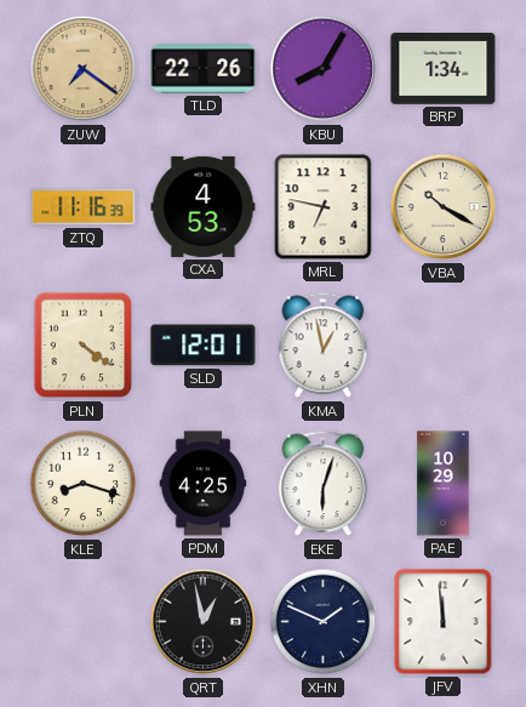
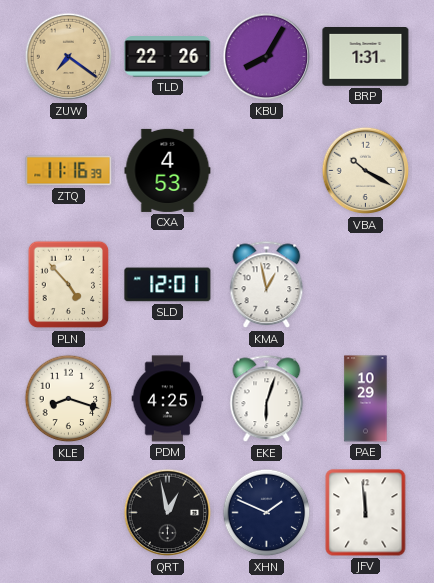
BRP: 1:34 -> 1:31 (366, 57)
MRL: 6:47 -> none (324, 207)
PLN: 4:21 -> 4:53 (69, 285)
